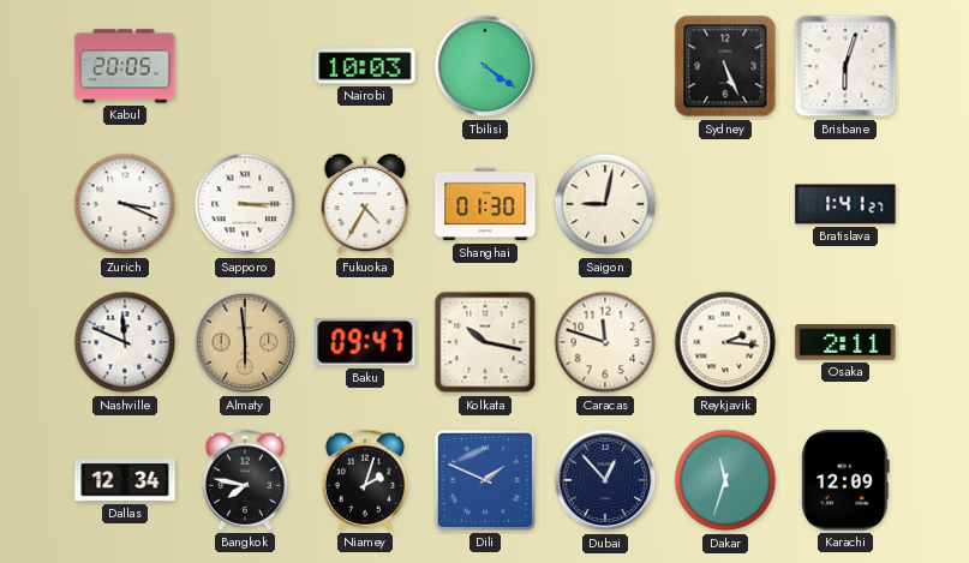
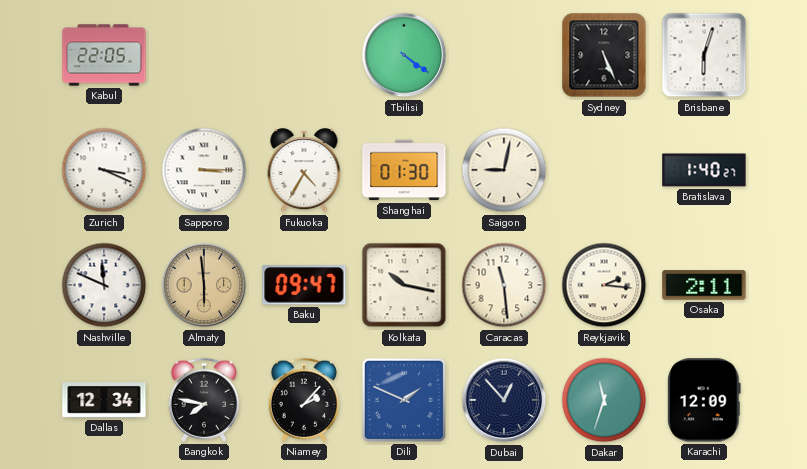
Kabul: 20:05 -> 22:05 (104, 55)
Nairobi: 10:03 -> none (365, 66)
Bratislava: 1:41 -> 1:40 (704, 170)
Caracas: 11:48 -> 11:29 (504, 285)
Niamey: 2:03 -> 2:07 (304, 400)
